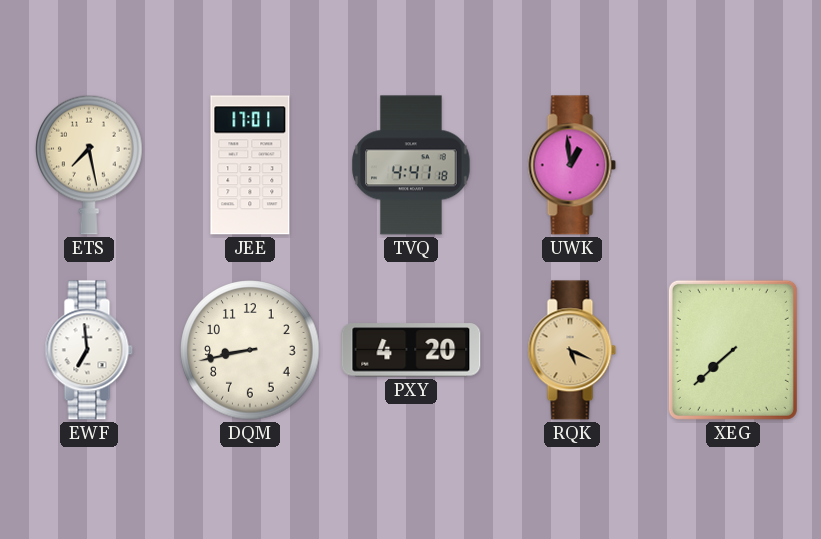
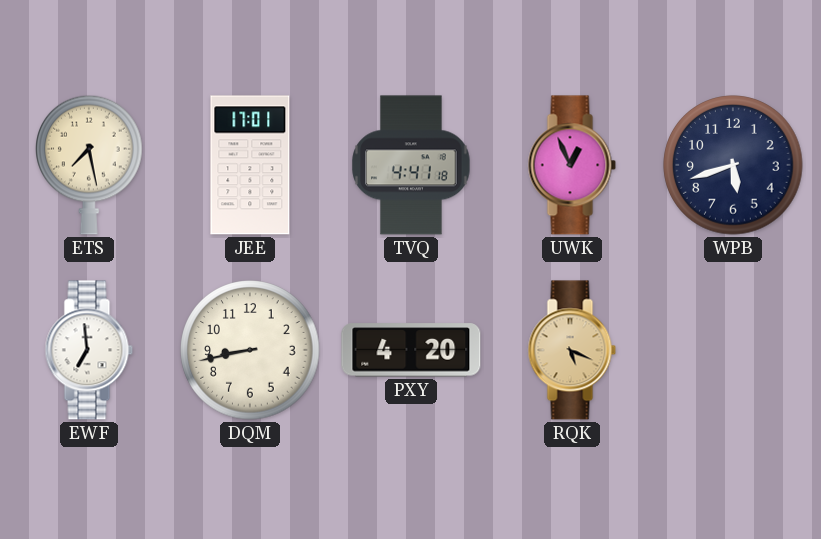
UWK: 12:59 -> 12:56 (572, 165)
WPB: none -> 5:42 (733, 165)
XEG: 7:38 -> none (733, 350)
